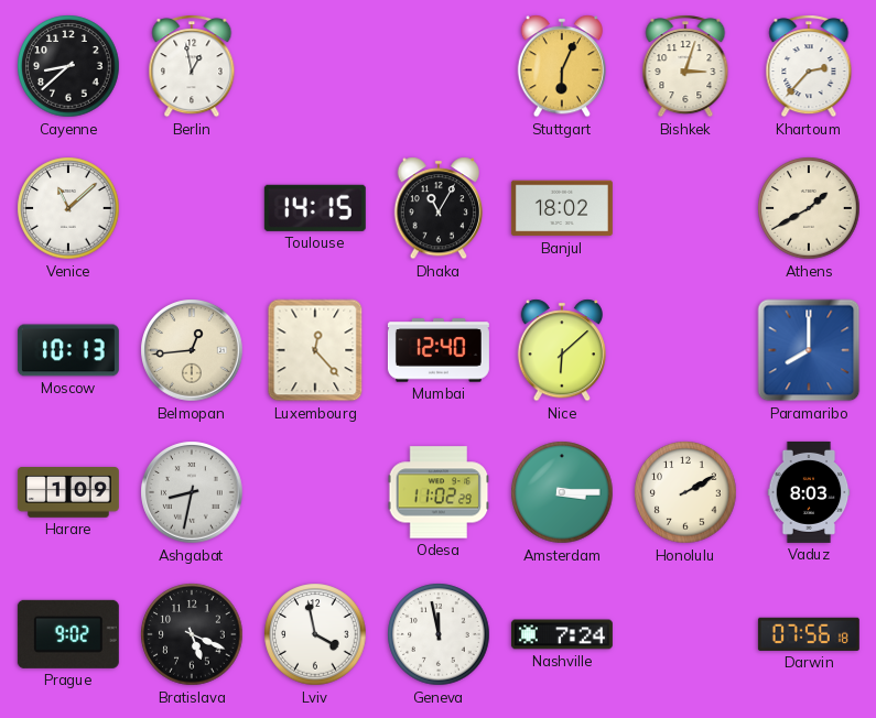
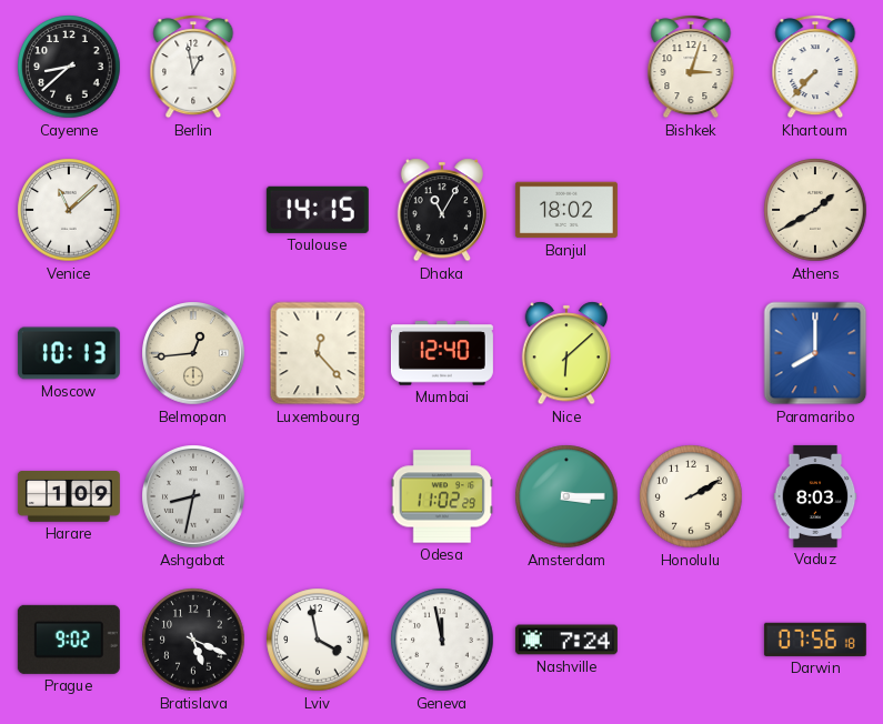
Stuttgart: 6:04 -> none (561, 66)
Khartoum: 2:37 -> 7:37 (815, 67)
